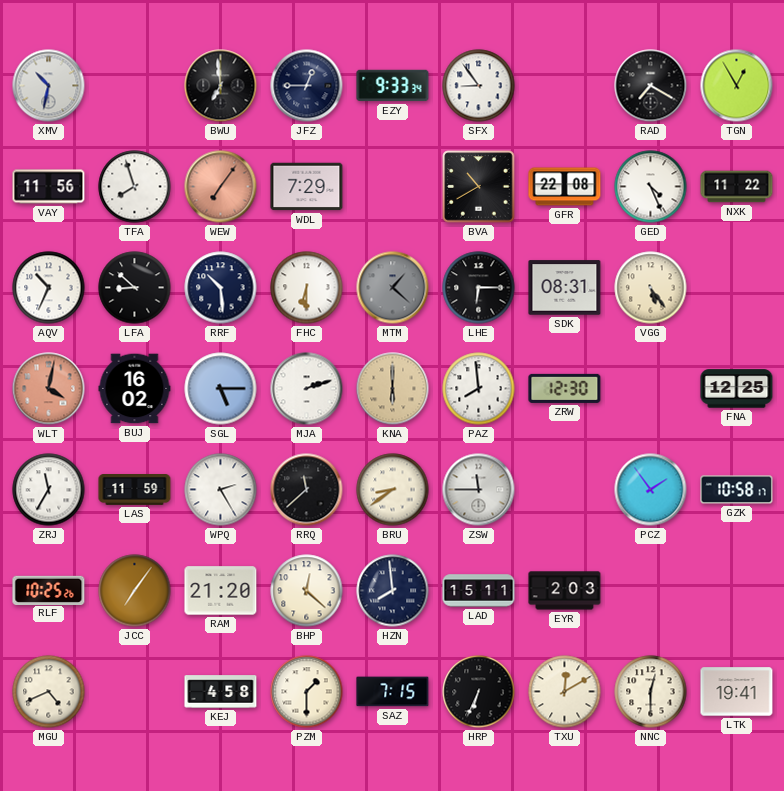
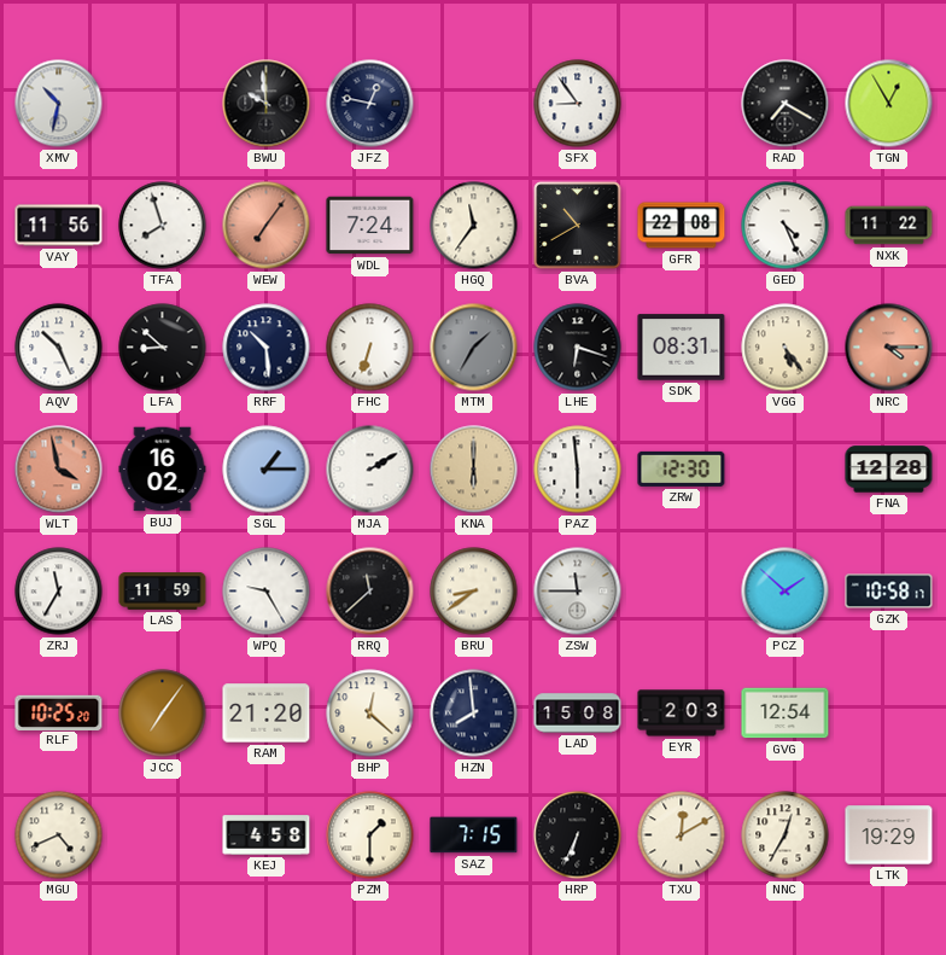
BWU: 6:59 -> 9:59 (267, 104)
JFZ: 12:45 -> 12:47 (370, 104)
EZY: 9:33 -> none (393, 86)
WDL: 7:29 -> 7:24 (370, 226)
HGQ: none -> 11:36 (474, 226)
AQV: 10:34 -> 10:26 (59, 348)
FHC: 6:30 -> 6:33 (370, 348)
MTM: 1:22 -> 1:35 (474, 348)
LHE: 6:15 -> 6:18 (578, 348)
NRC: none -> 4:15 (889, 348)
WLT: 4:02 -> 3:58 (59, 470)
SGL: 5:15 -> 1:15 (267, 470)
MJA: 2:12 -> 2:10 (370, 470)
PAZ: 7:59 -> 5:59 (578, 470)
FNA: 12:25 -> 12:28 (889, 470)
WPQ: 2:25 -> 9:25 (267, 592)
PCZ: 1:54 -> 1:52 (786, 592)
RLF: 10:25:26 -> 10:25:20 (59, 712)
LAD: 15:11 -> 15:08 (578, 714)
GVG: none -> 12:54 (786, 714)
NNC: 12:30 -> 12:35 (786, 835)
LTK: 19:41 -> 19:29 (889, 835)
